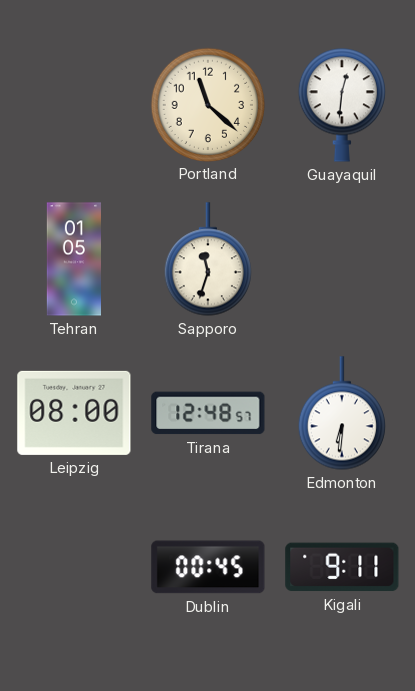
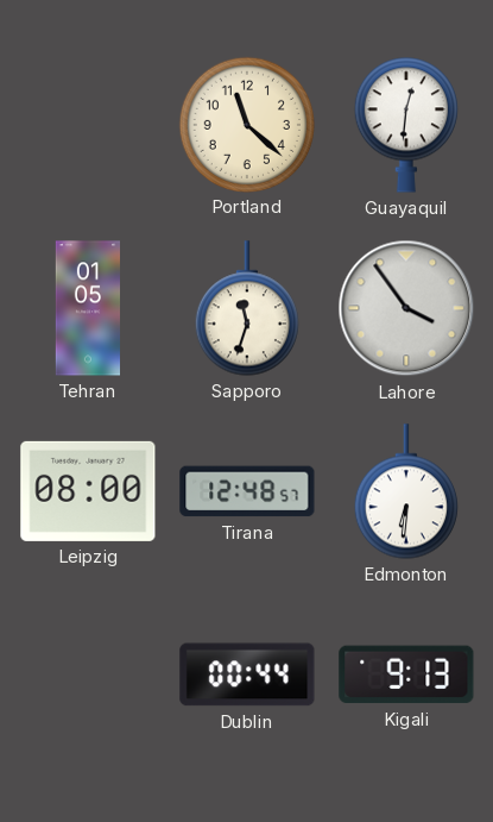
Lahore: none -> 3:54 (406, 308)
Dublin: 00:45 -> 00:44 (247, 674)
Kigali: 9:11 -> 9:13 (406, 674)
